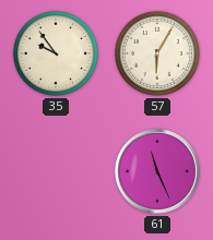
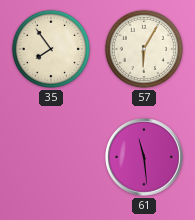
35: 9:54 -> 7:54 (51, 49)
61: 11:26 -> 11:29 (145, 158)
